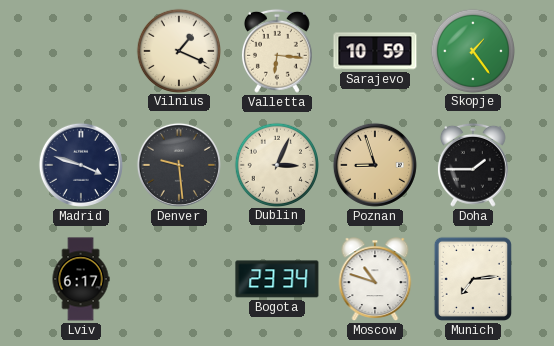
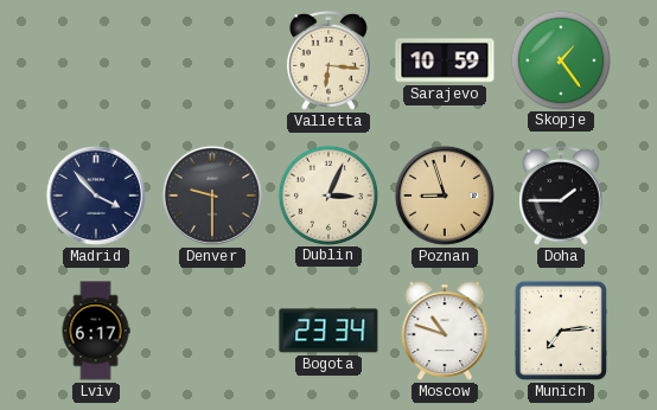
Vilnius: 1:19 -> none (178, 50)
Madrid: 3:48 -> 3:53 (96, 196)
Denver: 9:29 -> 9:30 (212, 196)
